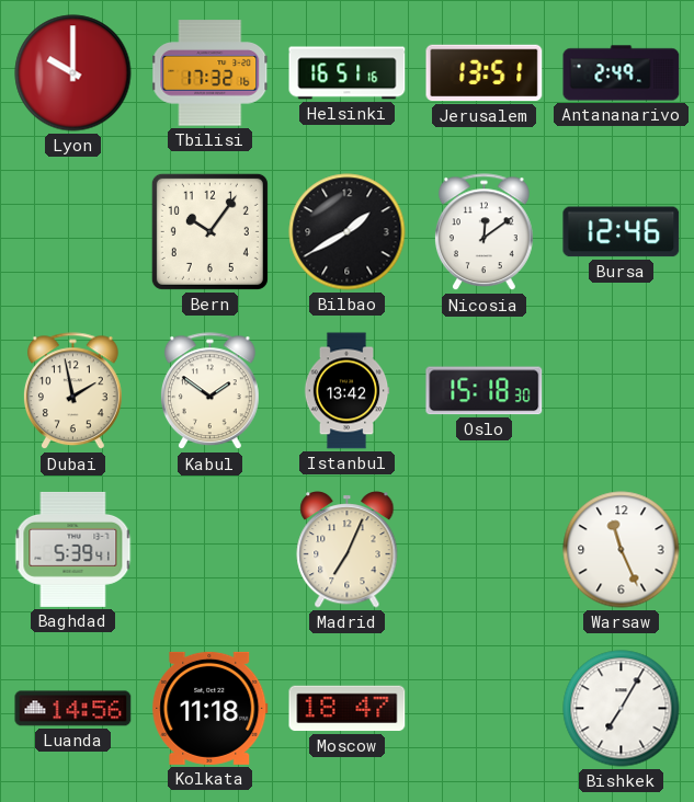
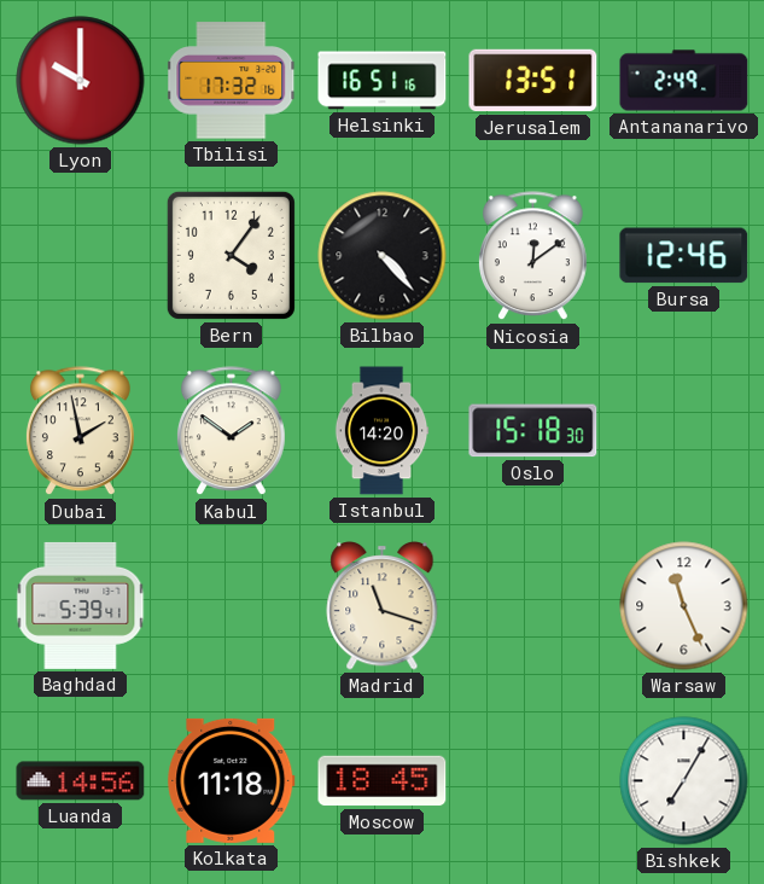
Bern: 10:06 -> 4:06 (231, 255)
Bilbao: 1:40 -> 4:23 (383, 256)
Istanbul: 13:42 -> 14:20 (381, 431)
Madrid: 7:04 -> 11:18 (383, 606)
Moscow: 18:47 -> 18:45 (383, 781)
